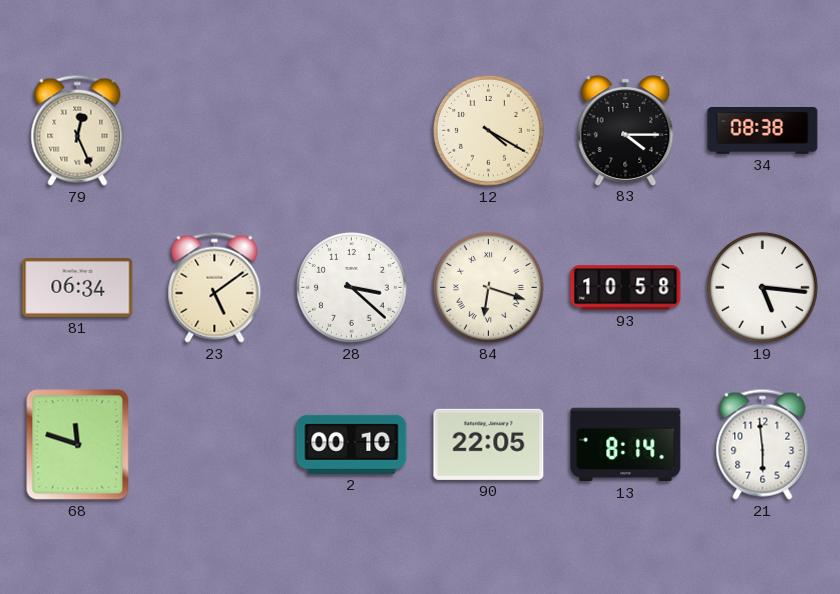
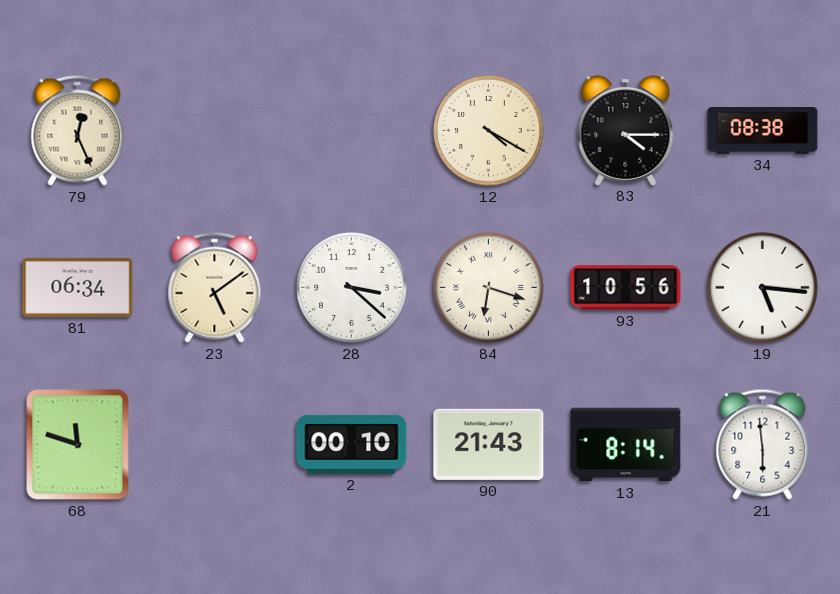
93: 10:58 -> 10:56 (626, 288)
90: 22:05 -> 21:43 (489, 444)
